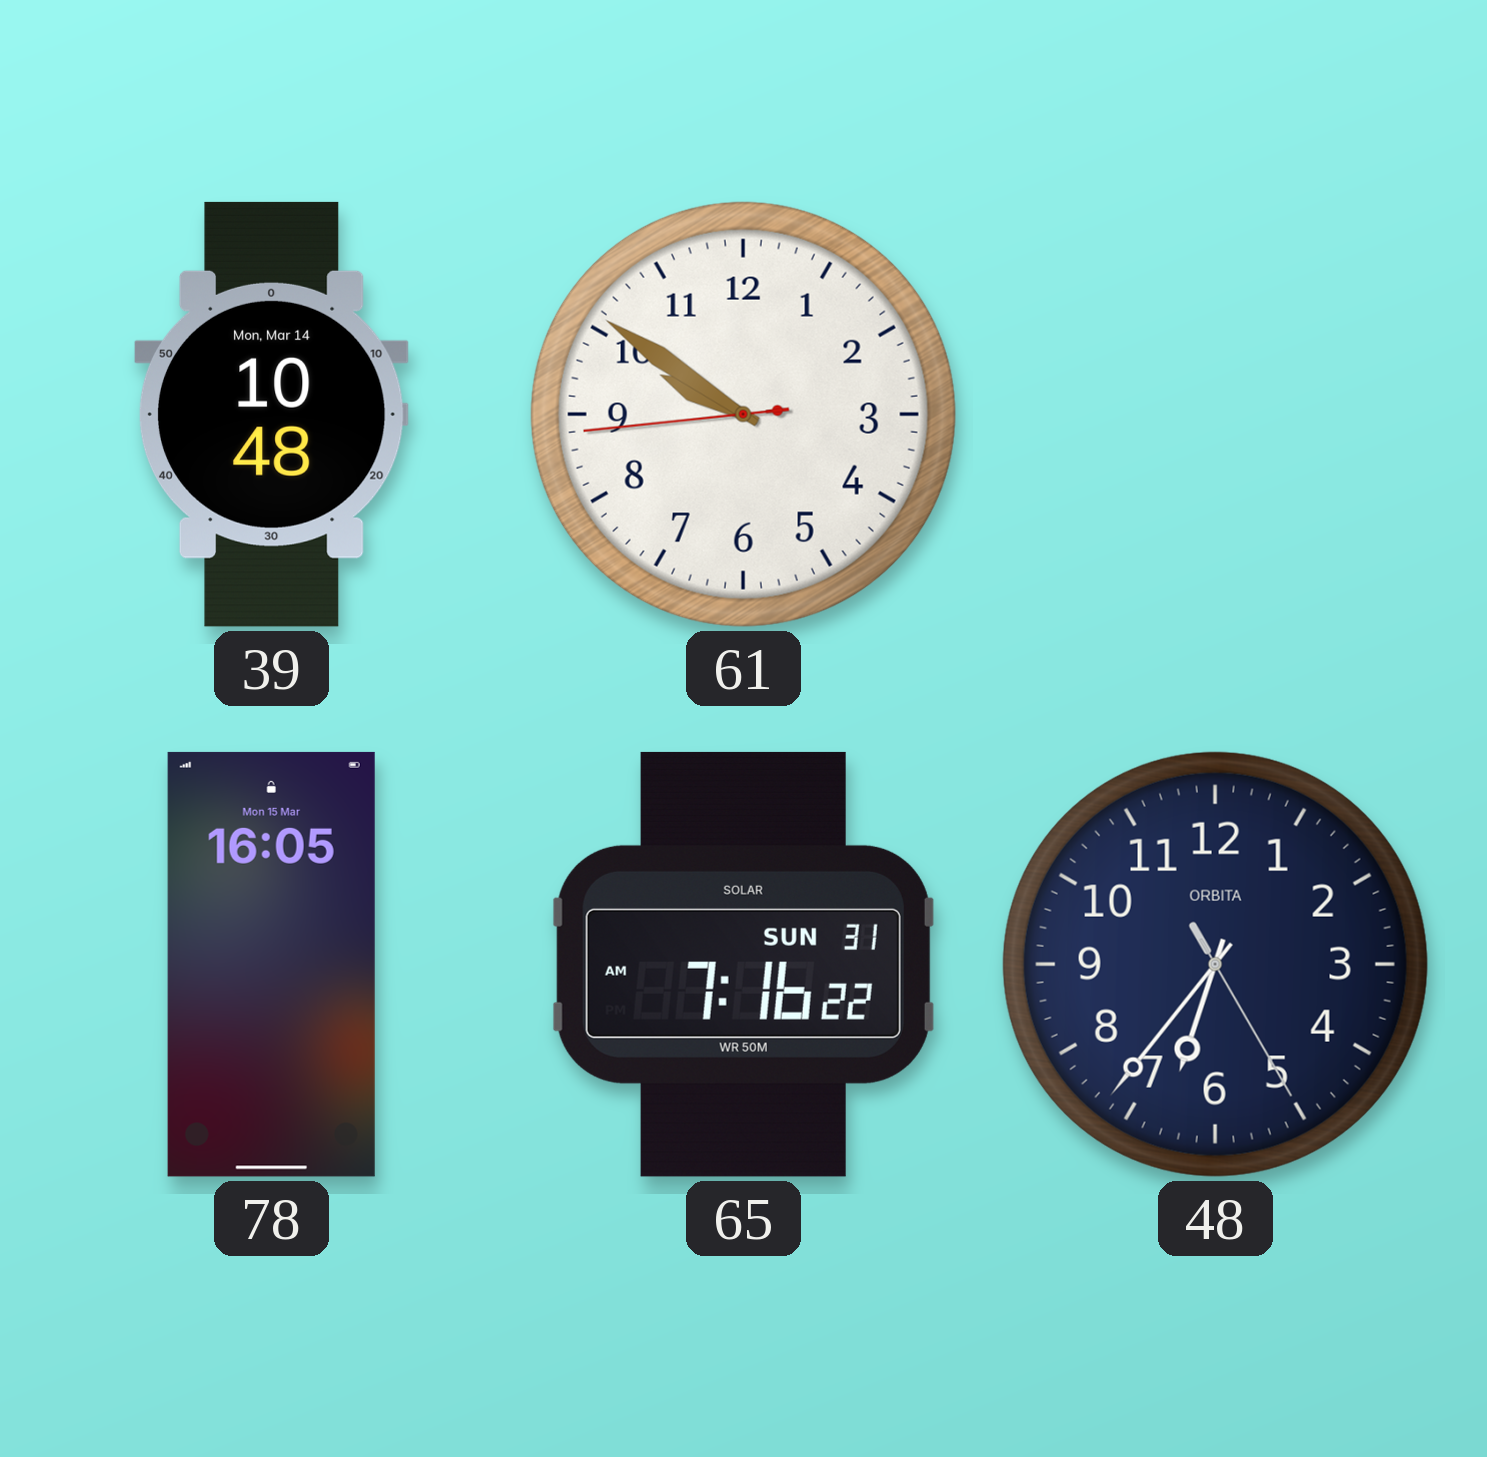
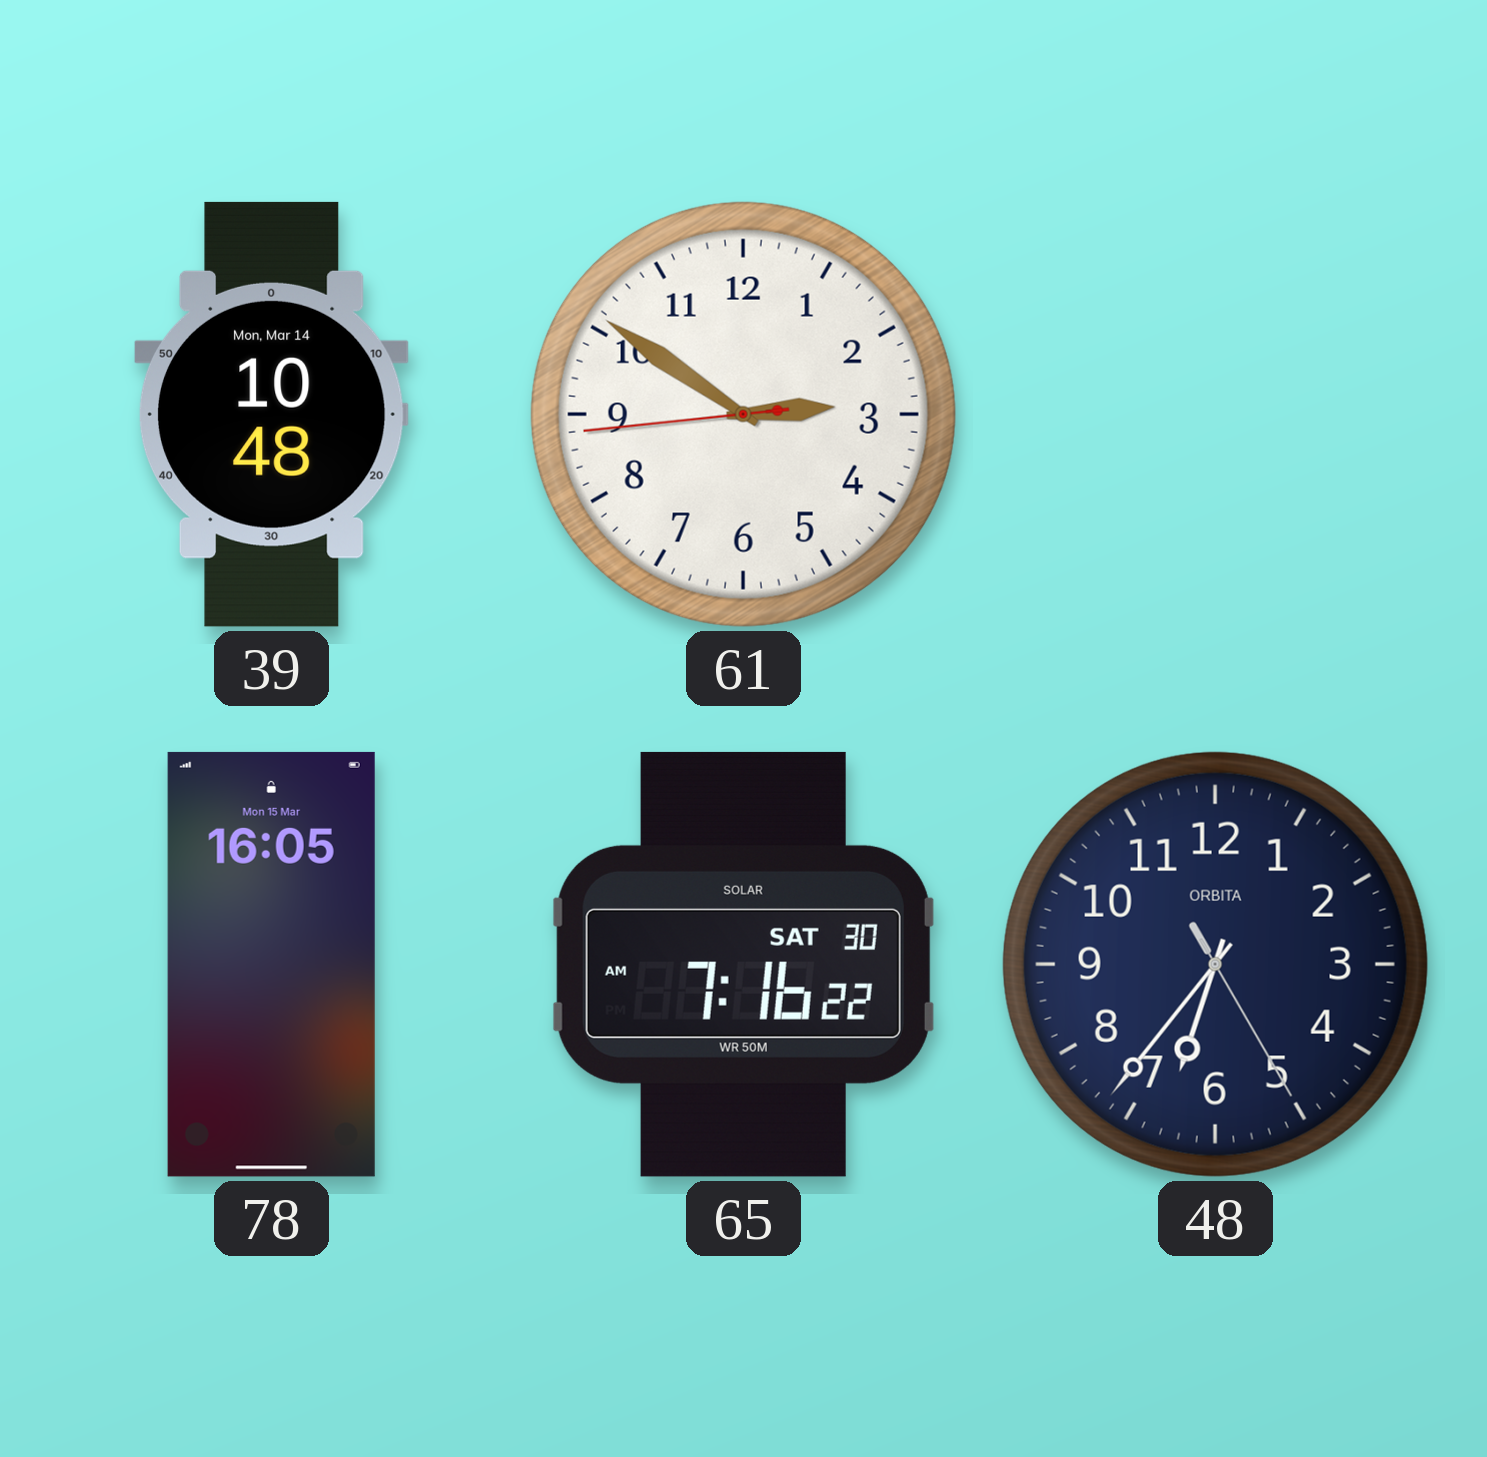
61: 9:50 -> 2:50 (743, 414)
65 date: SUN 31 -> SAT 30 (743, 964)
